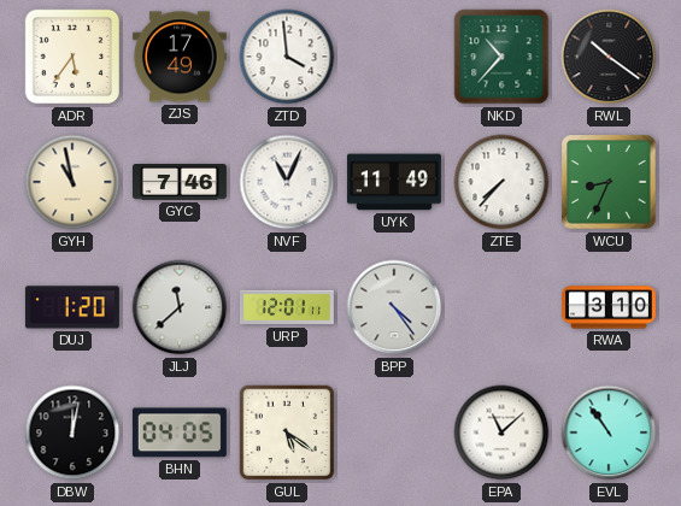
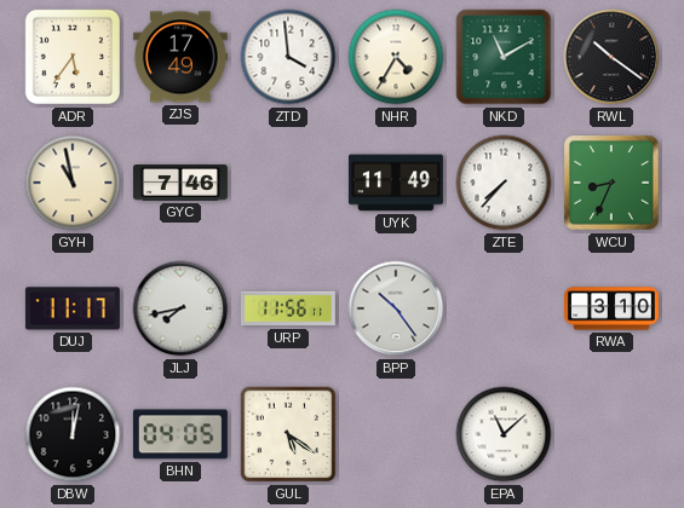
NHR: none -> 4:35 (396, 57)
NKD: 10:37 -> 11:10 (504, 57)
NVF: 11:04 -> none (287, 182)
DUJ: 1:20 -> 11:17 (73, 308)
JLJ: 11:38 -> 7:43 (180, 308)
URP: 12:01 -> 11:56 (288, 308)
BPP: 4:24 -> 10:24 (396, 308)
EVL: 10:54 -> none (609, 433)
